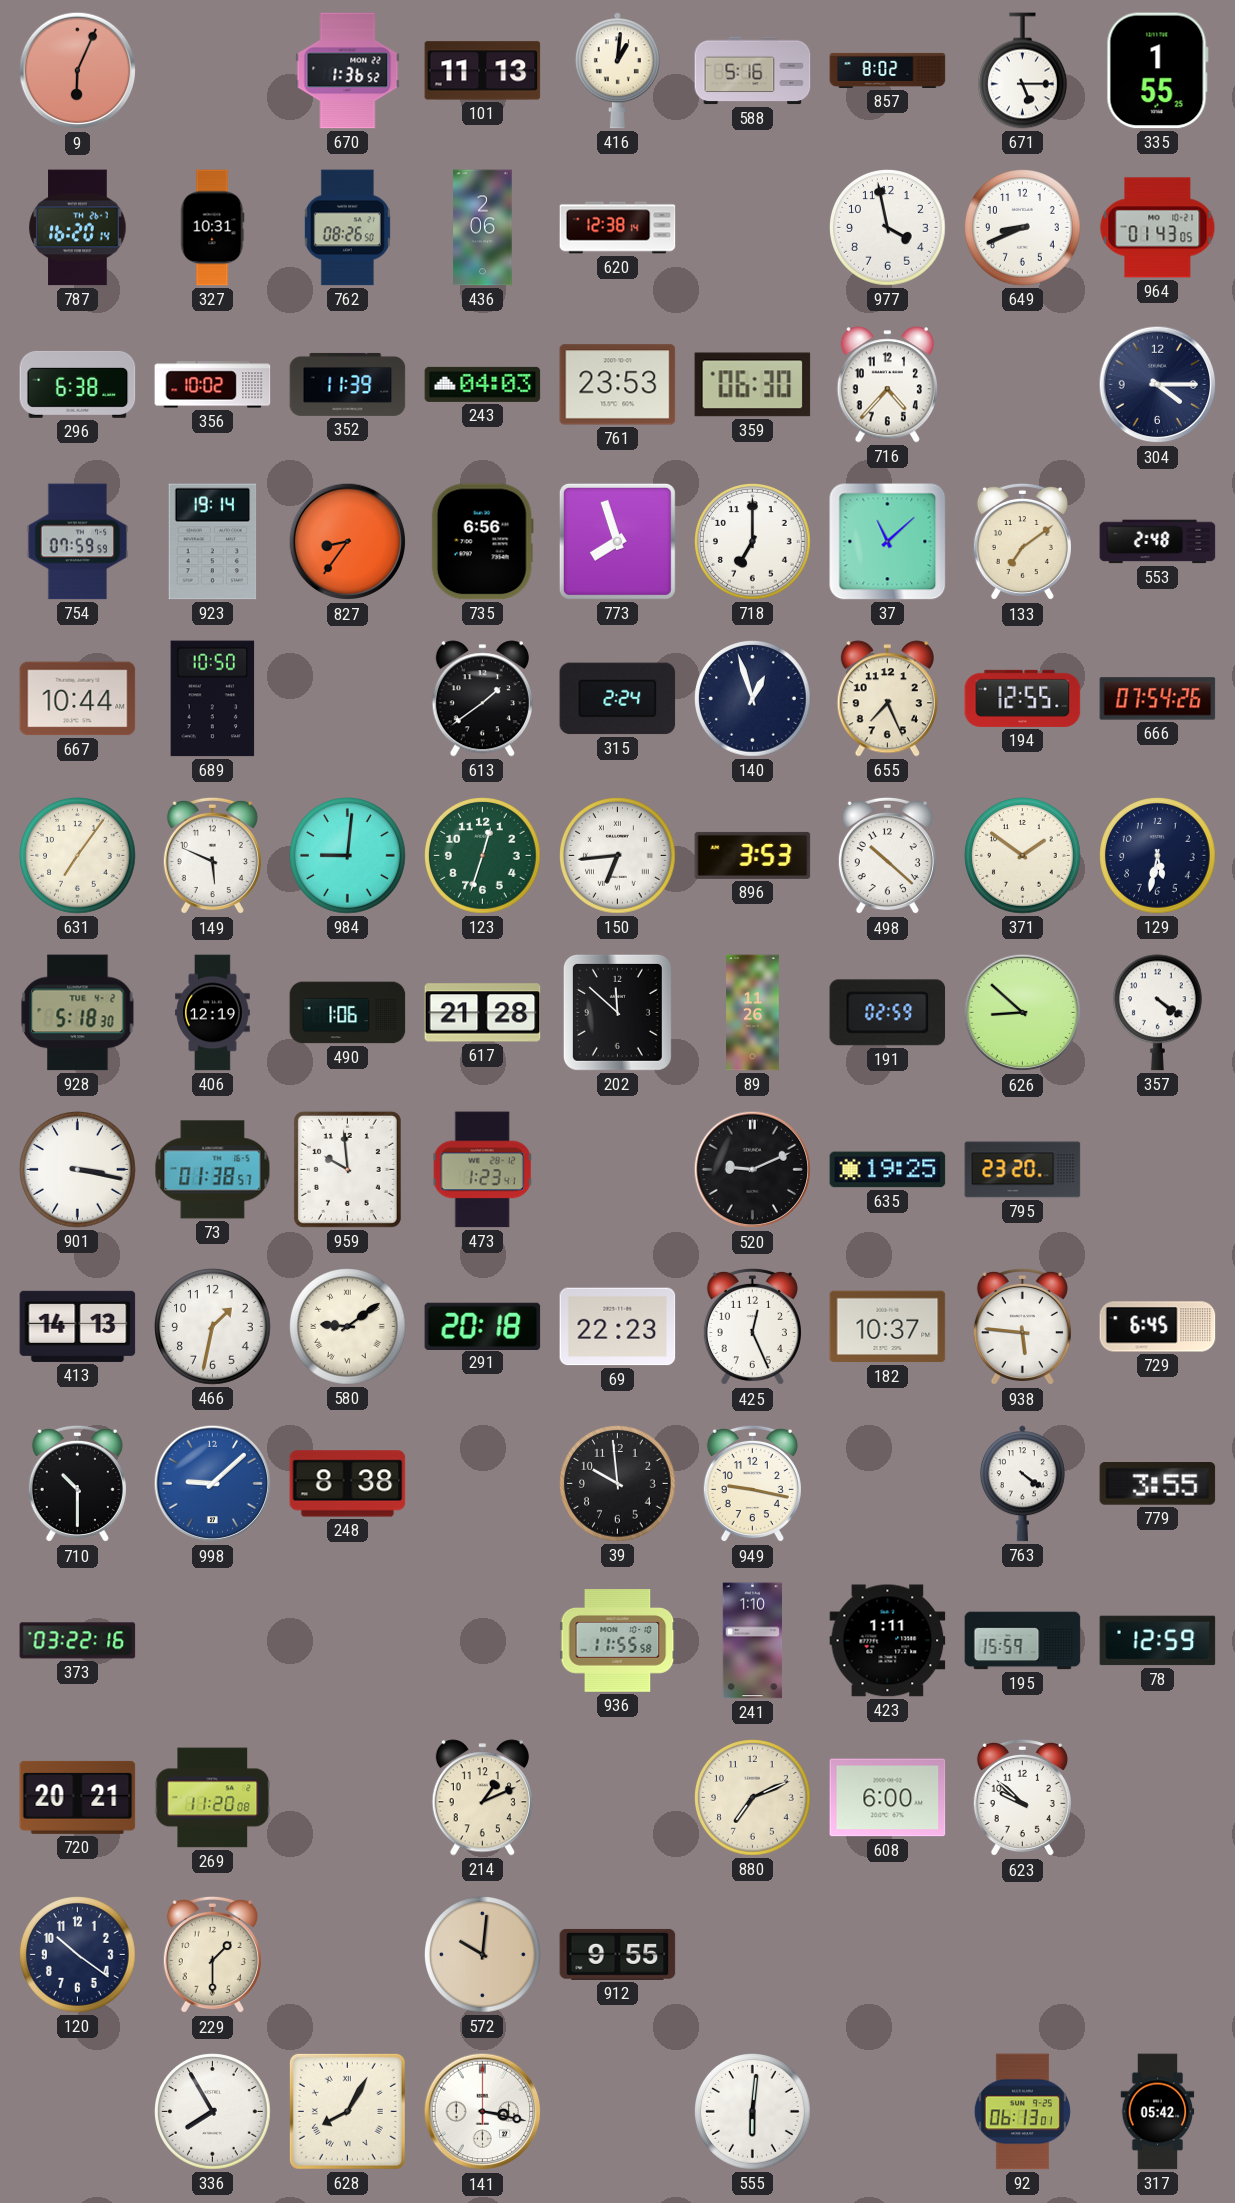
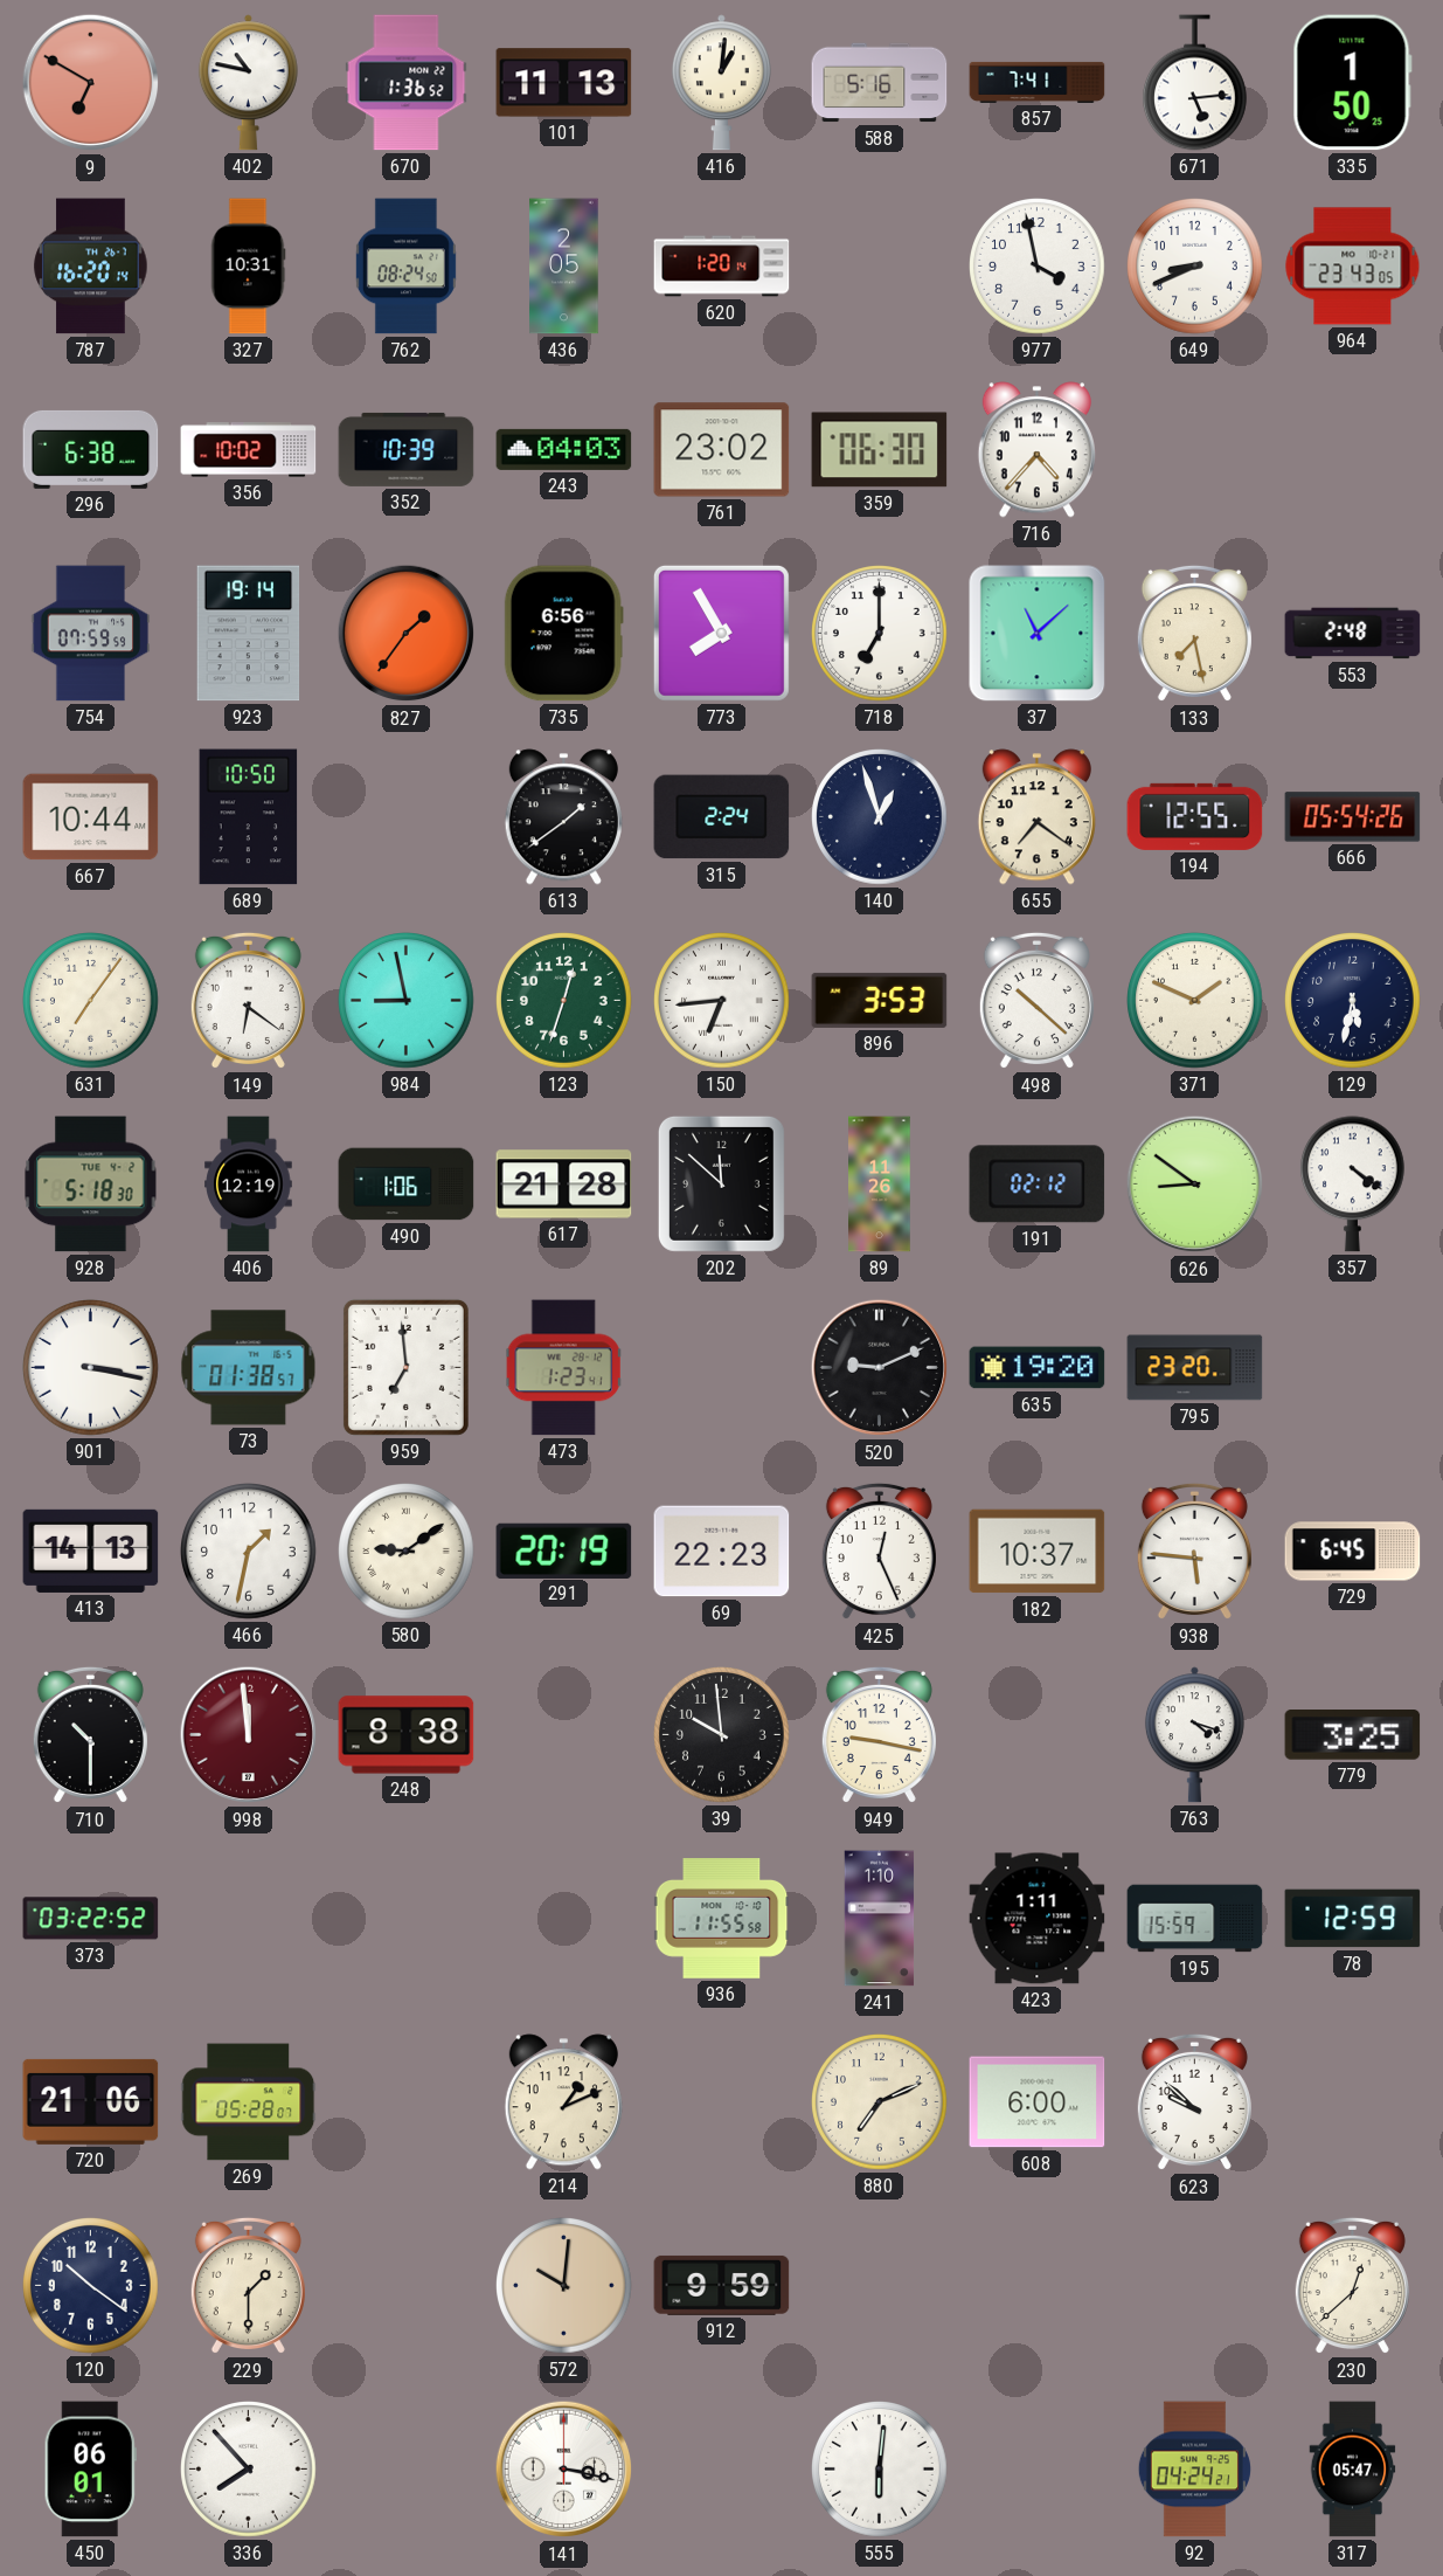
9: 6:04 -> 6:50 (91, 83)
402: none -> 10:47 (248, 83)
857: 8:02 -> 7:41 (1038, 82)
671: 5:15 -> 5:14 (1195, 83)
335: 1:55 -> 1:50 (1352, 83)
762: 08:26 -> 08:24 (405, 267)
436: 2:06 -> 2:05 (564, 267)
620: 12:38 -> 1:20 (722, 267)
964: 01:43 -> 23:43 (1353, 267)
352: 11:39 -> 10:39 (407, 449)
761: 23:53 -> 23:02 (722, 450)
304: 4:15 -> none (1158, 385)
827: 8:36 -> 1:36 (407, 634)
773: 7:57 -> 7:55 (721, 633)
133: 7:09 -> 7:28 (1194, 634)
655: 7:26 -> 7:21 (1036, 817)
666: 07:54 -> 05:54 (1353, 817)
149: 5:49 -> 6:21 (248, 1001)
984: 9:01 -> 8:58 (407, 1001)
371: 1:51 -> 1:49 (1195, 1001)
191: 02:59 -> 02:12 (1038, 1185)
626: 8:52 -> 8:51 (1195, 1185)
959: 9:59 -> 6:59 (405, 1367)
635: 19:25 -> 19:20 (1038, 1368)
291: 20:18 -> 20:19 (564, 1551)
998: 9:08 -> 11:59 (249, 1735)
998 dial: blue -> burgundy (249, 1735)
763: 4:21 -> 4:18 (1194, 1735)
779: 3:55 -> 3:25 (1353, 1735)
373: 03:22:16 -> 03:22:52 (91, 1919)
720: 20:21 -> 21:06 (91, 2101)
269: 11:20 -> 05:28 (249, 2102)
912: 9:55 -> 9:59 (722, 2285)
230: none -> 12:38 (1352, 2286)
450: none -> 06:01 (90, 2470)
336: 7:55 -> 7:53 (249, 2470)
628: 8:05 -> none (347, 2111)
92: 06:13 -> 04:24 (1194, 2470)
317: 05:42 -> 05:47 (1353, 2470)
